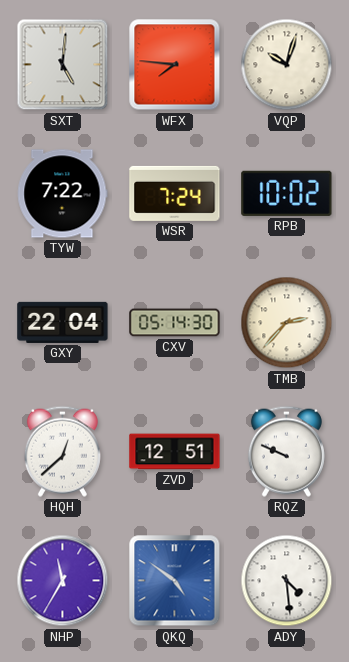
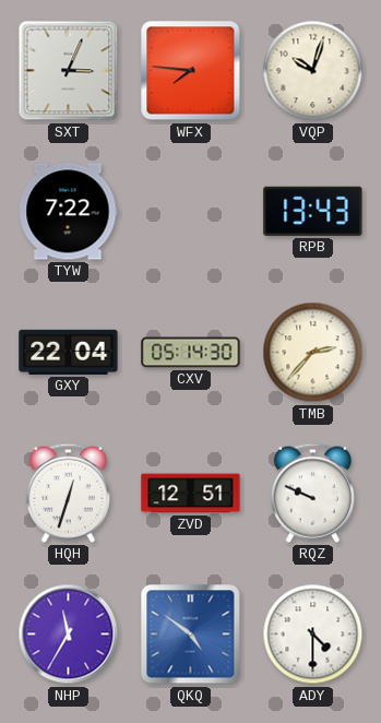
SXT: 5:01 -> 3:04 (69, 71)
WSR: 7:24 -> none (175, 193)
RPB: 10:02 -> 13:43 (313, 211)
HQH: 12:38 -> 12:33 (68, 493)
ADY: 4:29 -> 4:30 (313, 635)
